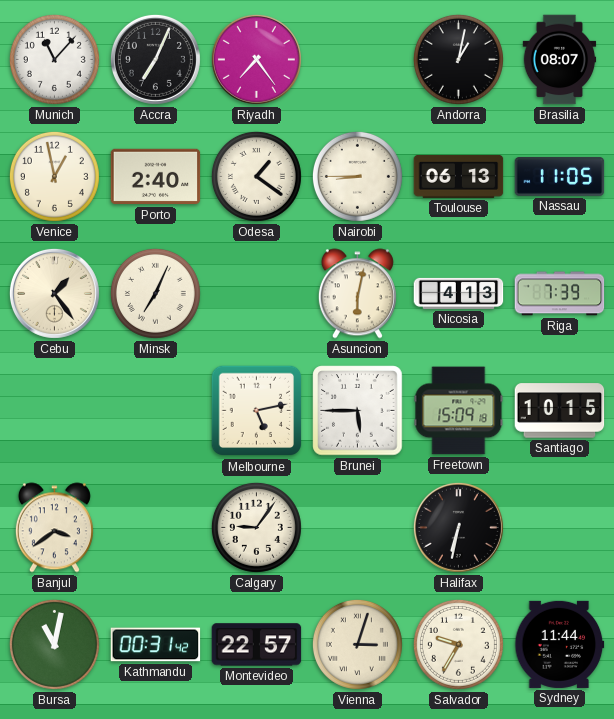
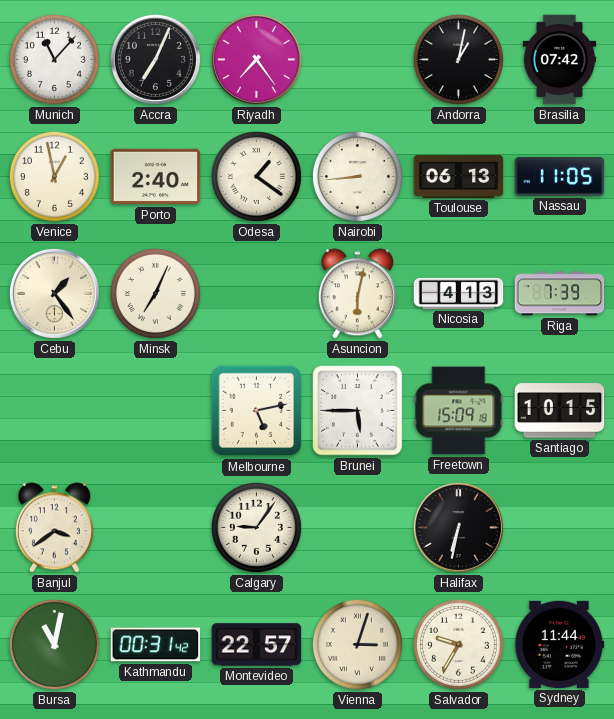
Brasilia: 08:07 -> 07:42 (560, 60)
Nairobi: 8:45 -> 8:44 (357, 176)
